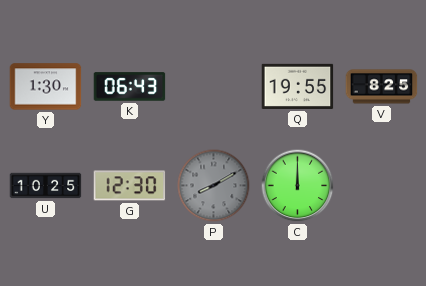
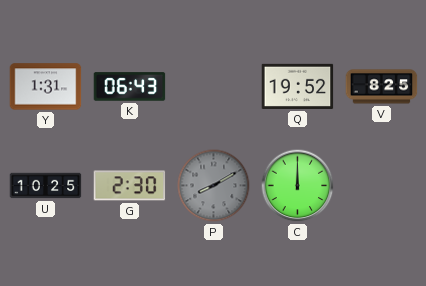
Y: 1:30 -> 1:31 (46, 87)
Q: 19:55 -> 19:52 (298, 86)
G: 12:30 -> 2:30 (130, 186)
